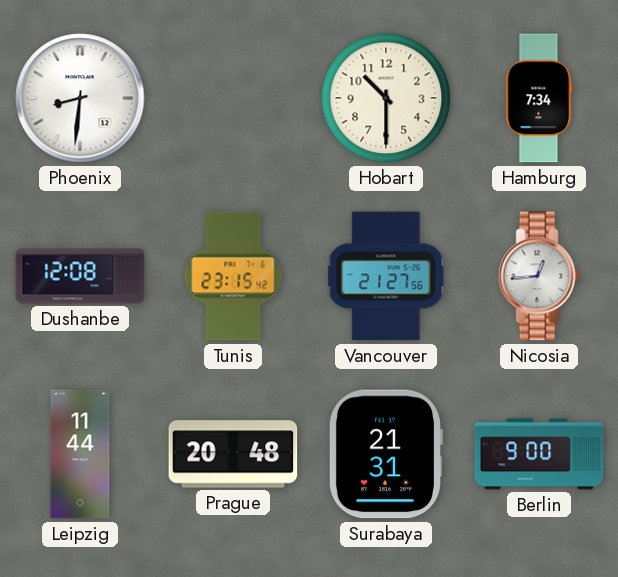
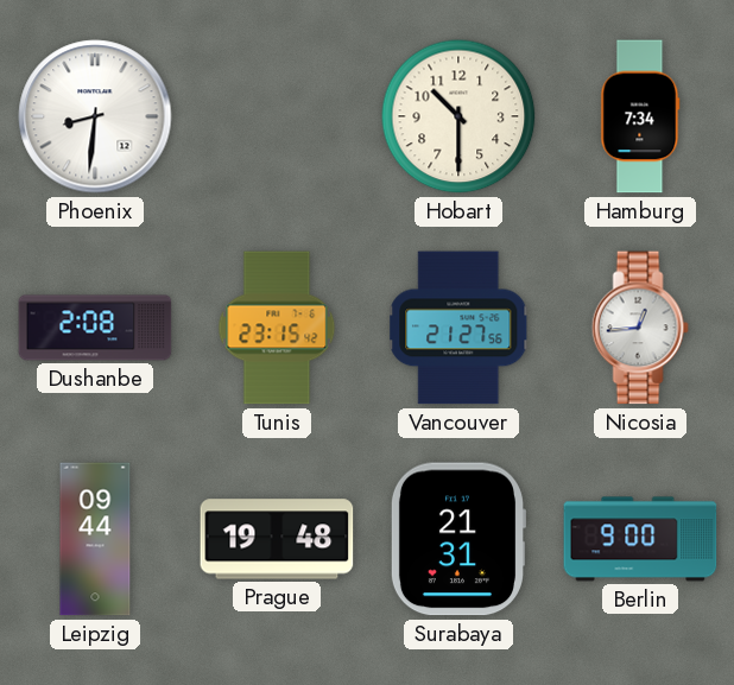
Dushanbe: 12:08 -> 2:08 (95, 328)
Leipzig: 11:44 -> 09:44 (95, 539)
Prague: 20:48 -> 19:48 (277, 539)
